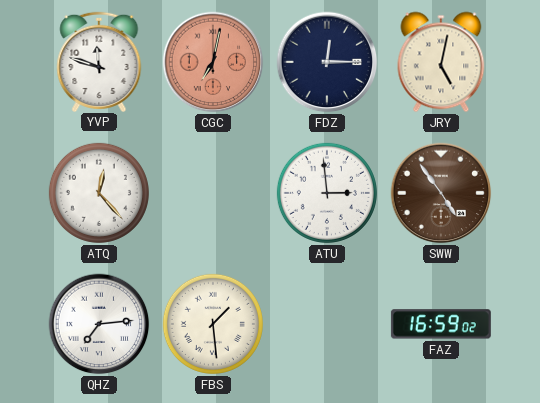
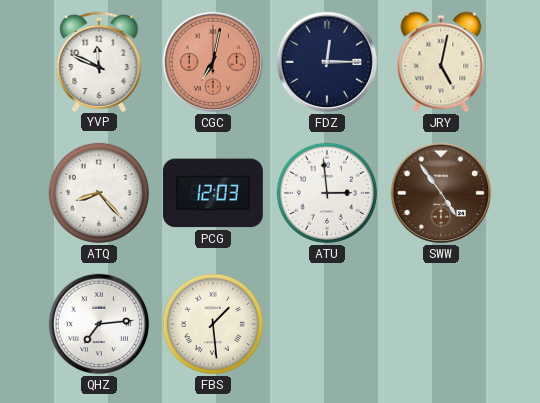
YVP: 11:48 -> 11:49 (99, 61)
ATQ: 12:23 -> 8:23 (99, 193)
PCG: none -> 12:03 (213, 193)
FAZ: 16:59 -> none (441, 324)
